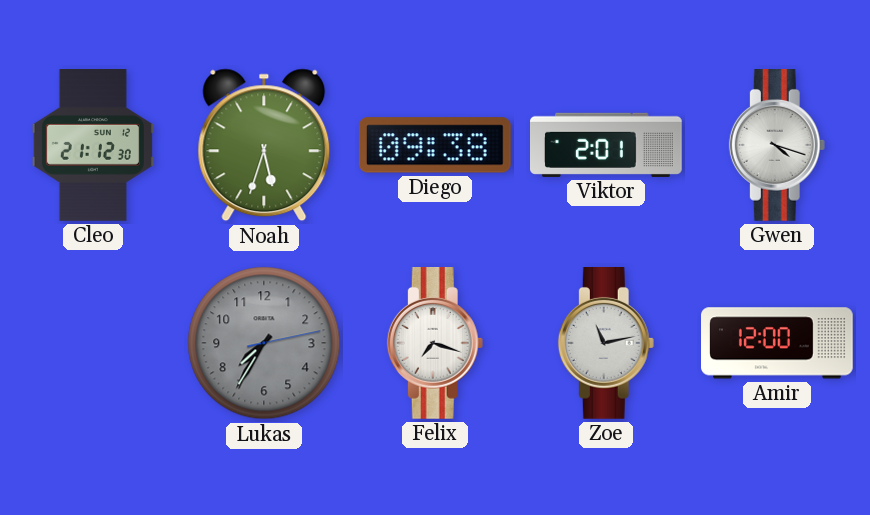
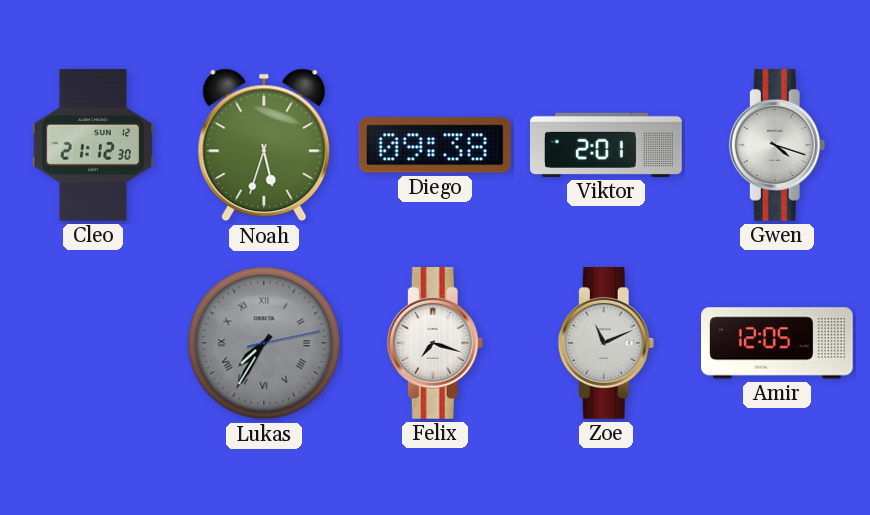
Lukas numerals: Arabic -> Roman (264, 343)
Zoe: 11:13 -> 11:11 (606, 344)
Amir: 12:00 -> 12:05 (778, 343)
